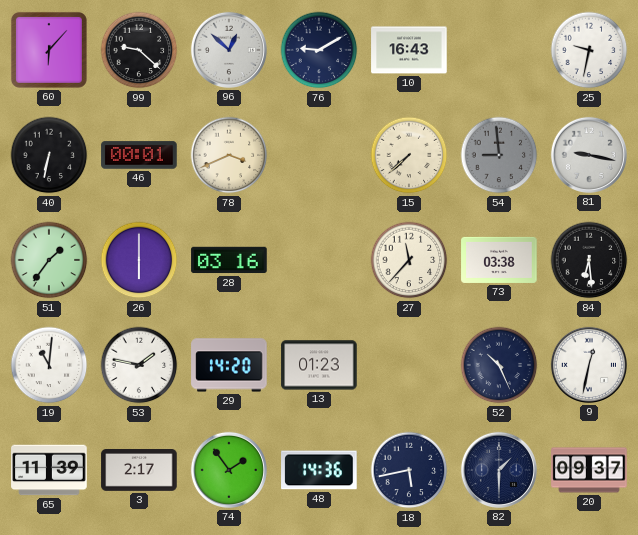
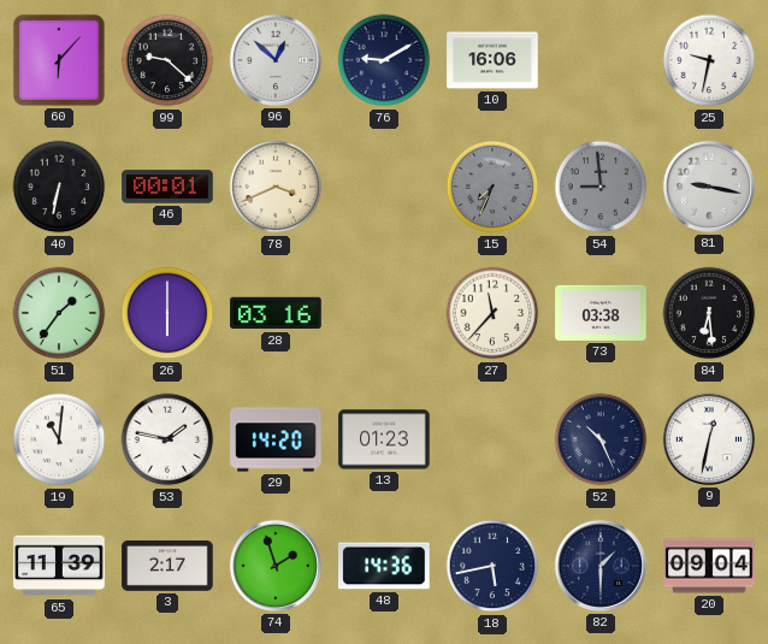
10: 16:43 -> 16:06 (492, 60)
15: 7:38 -> 7:34 (492, 187)
15 dial: cream -> grey (492, 187)
74: 1:54 -> 1:57 (276, 566)
20: 09:37 -> 09:04 (709, 566)
